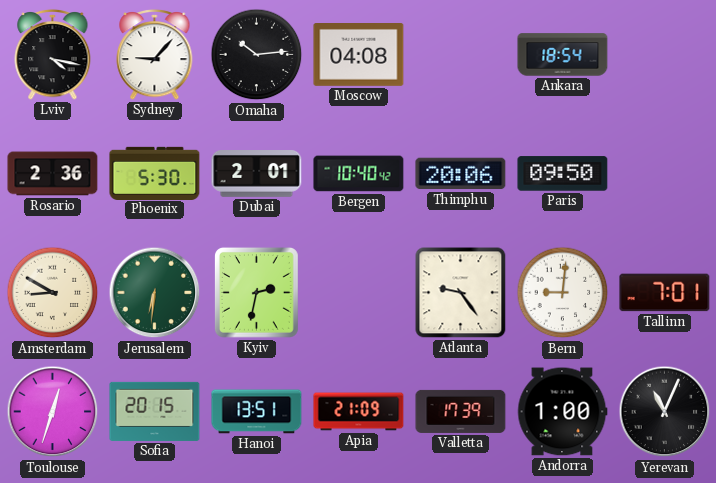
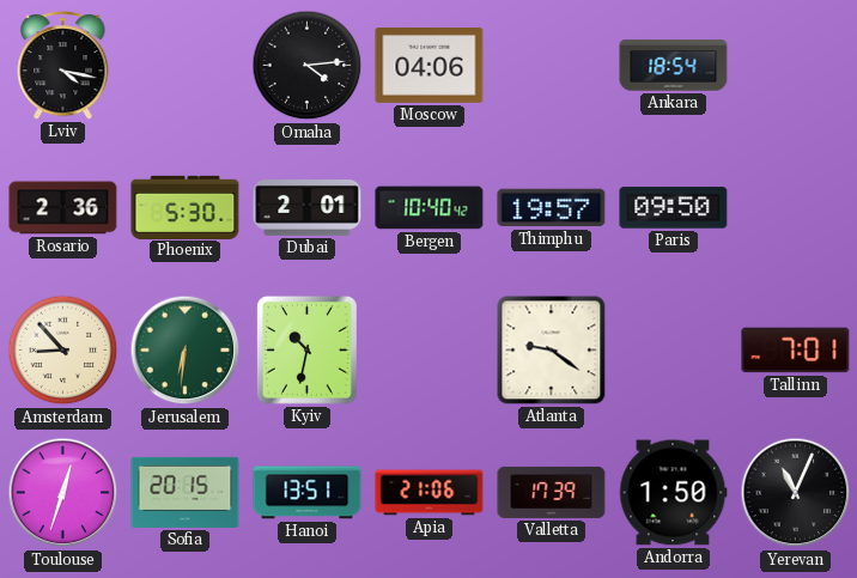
Sydney: 9:07 -> none (155, 54)
Omaha: 10:14 -> 4:14 (308, 66)
Moscow: 04:08 -> 04:06 (430, 66)
Thimphu: 20:06 -> 19:57 (552, 208)
Amsterdam: 8:50 -> 8:53 (63, 351)
Kyiv: 2:32 -> 10:32 (306, 349)
Atlanta: 9:24 -> 9:21 (552, 351)
Bern: 9:01 -> none (563, 293)
Apia: 21:09 -> 21:06 (430, 493)
Andorra: 1:00 -> 1:50 (673, 493)
